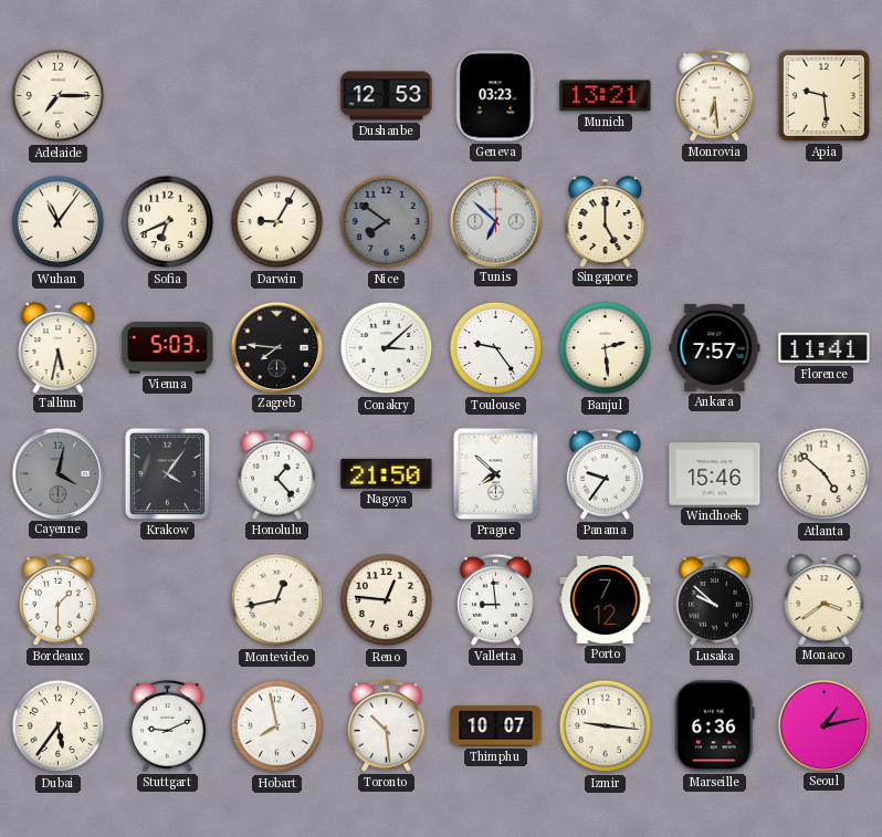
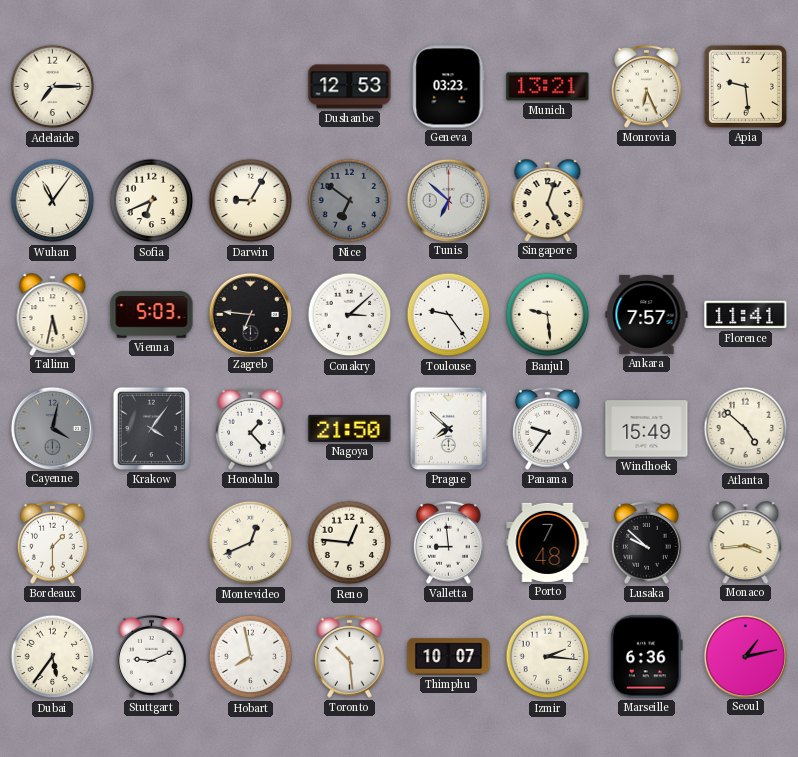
Monrovia: 6:29 -> 6:26 (647, 86)
Nice: 7:51 -> 6:51 (350, 201)
Singapore: 5:00 -> 5:03 (548, 200)
Zagreb: 7:46 -> 6:46 (251, 314)
Banjul: 2:29 -> 9:29 (548, 315)
Windhoek: 15:46 -> 15:49 (647, 429)
Montevideo: 12:43 -> 12:41 (251, 543)
Porto: 7:12 -> 7:48 (548, 542)
Monaco: 3:39 -> 3:44 (746, 542)
Izmir: 9:16 -> 2:16 (548, 657)
